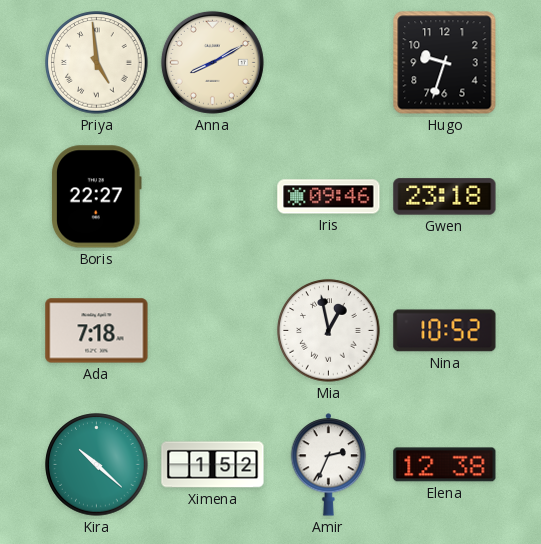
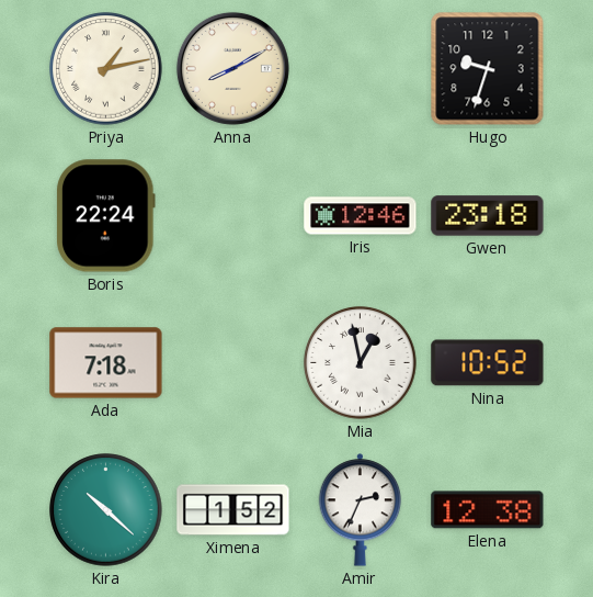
Priya: 4:59 -> 1:13 (106, 69)
Boris: 22:27 -> 22:24 (106, 216)
Iris: 09:46 -> 12:46 (361, 216)
